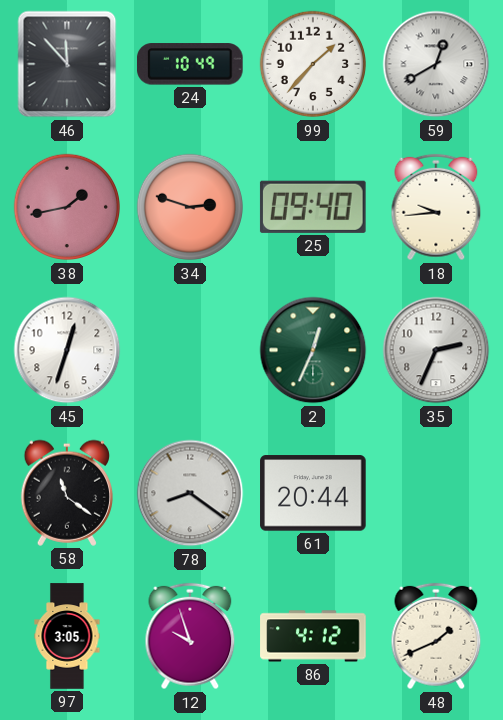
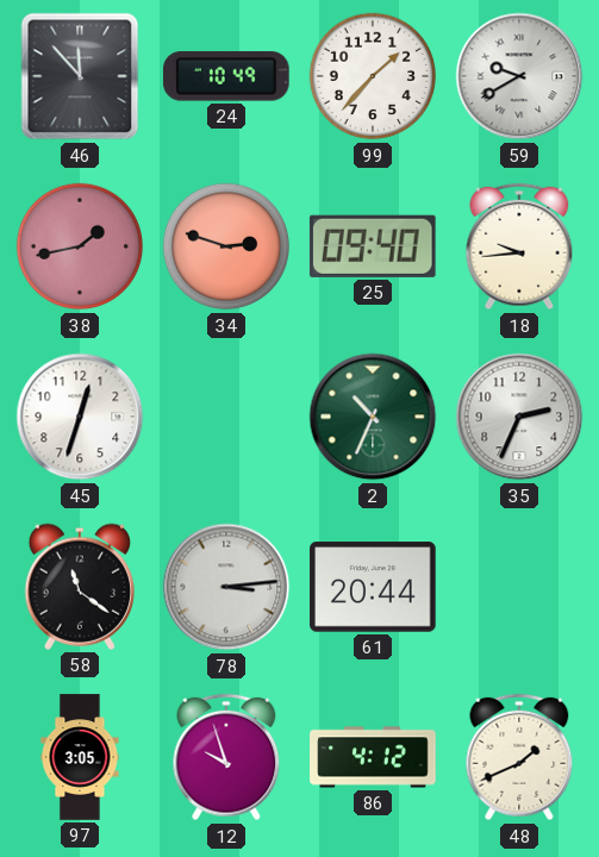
59: 12:40 -> 9:40 (519, 76)
2: 12:34 -> 10:34 (373, 417)
78: 8:21 -> 3:14 (226, 587)
